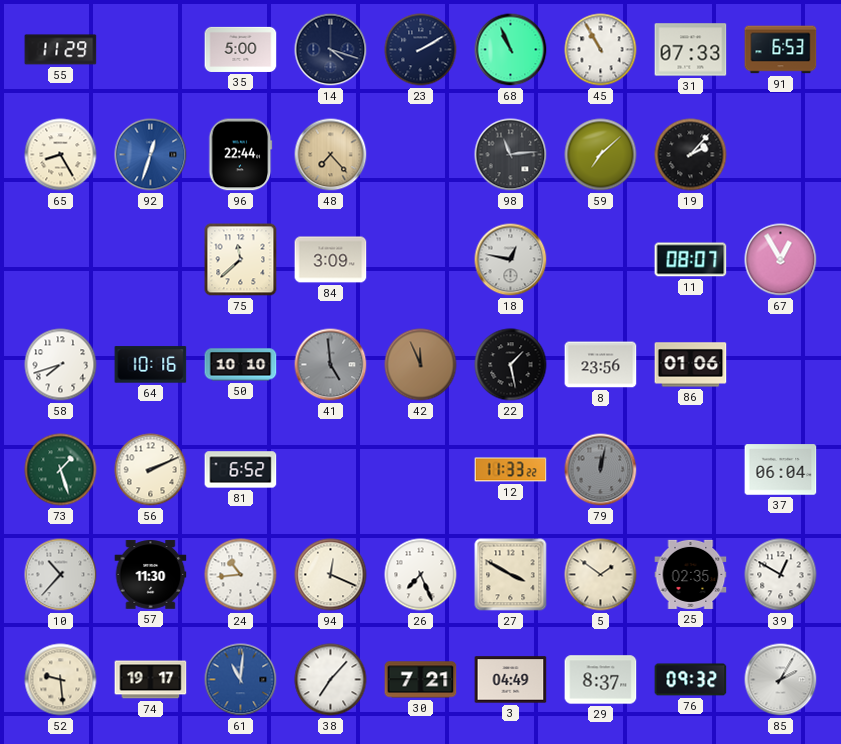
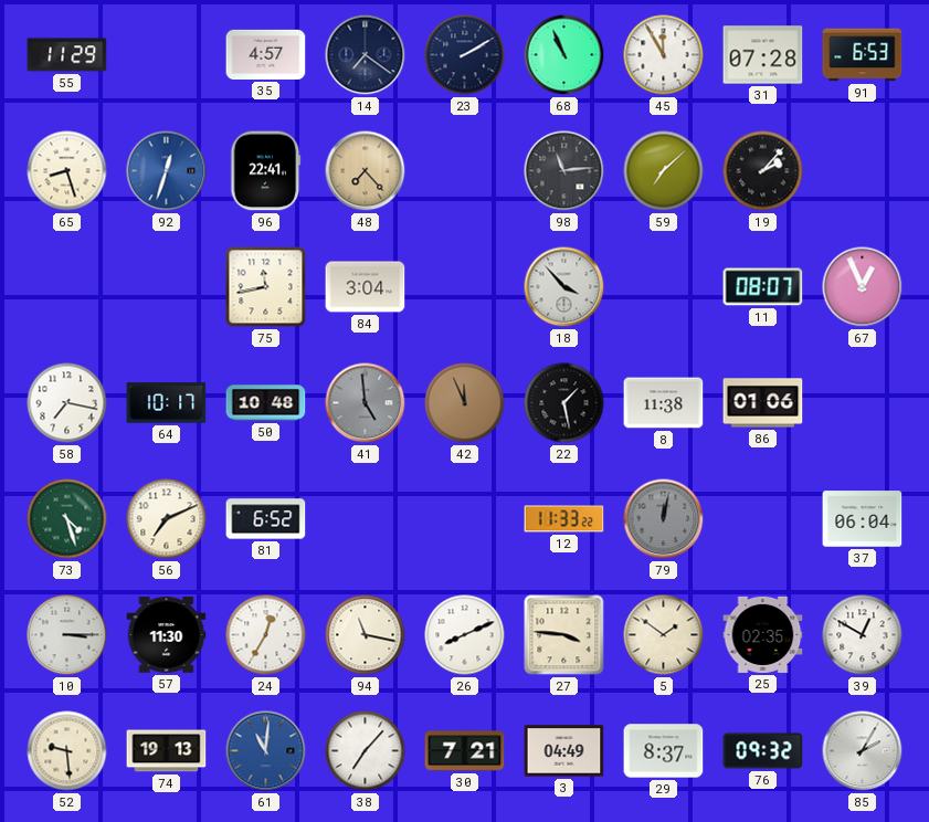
35: 5:00 -> 4:57 (266, 54)
14: 4:18 -> 7:21 (366, 55)
45: 10:55 -> 11:55 (664, 55)
31: 07:33 -> 07:28 (763, 55)
65: 8:25 -> 8:27 (67, 171)
96: 22:44 -> 22:41 (266, 171)
75: 11:38 -> 11:43 (266, 287)
84: 3:09 -> 3:04 (366, 287)
18: 12:47 -> 3:53 (564, 287)
67: 12:55 -> 12:56 (863, 287)
58: 7:42 -> 7:17 (67, 403)
64: 10:16 -> 10:17 (167, 403)
50: 10:10 -> 10:48 (266, 403)
8: 23:56 -> 11:38 (664, 403)
73: 1:27 -> 4:27 (67, 519)
56: 2:11 -> 7:11 (167, 519)
10: 10:37 -> 3:15 (67, 635)
24: 10:44 -> 12:35 (266, 635)
94: 12:19 -> 11:17 (366, 635)
26: 7:26 -> 8:11 (465, 635)
27: 3:50 -> 3:46 (564, 635)
74: 19:17 -> 19:13 (167, 751)
